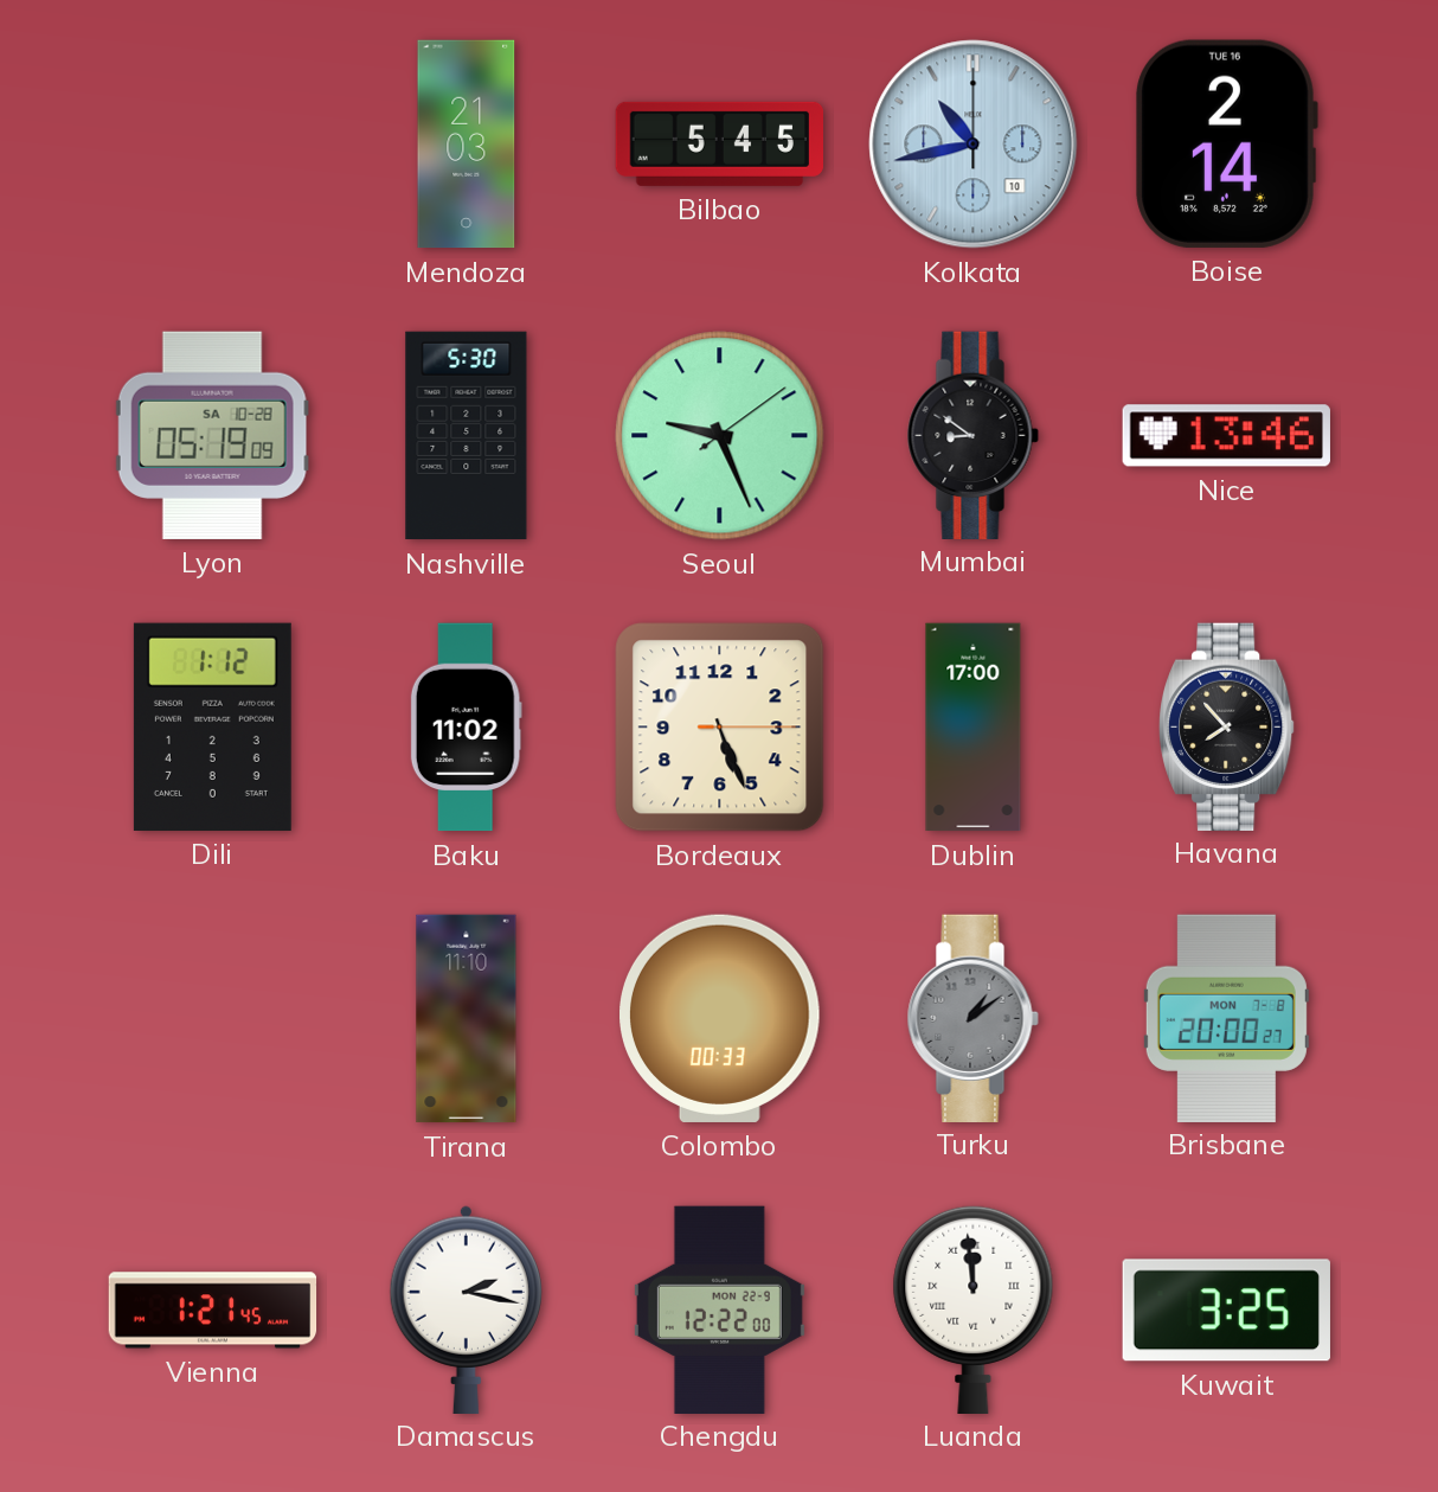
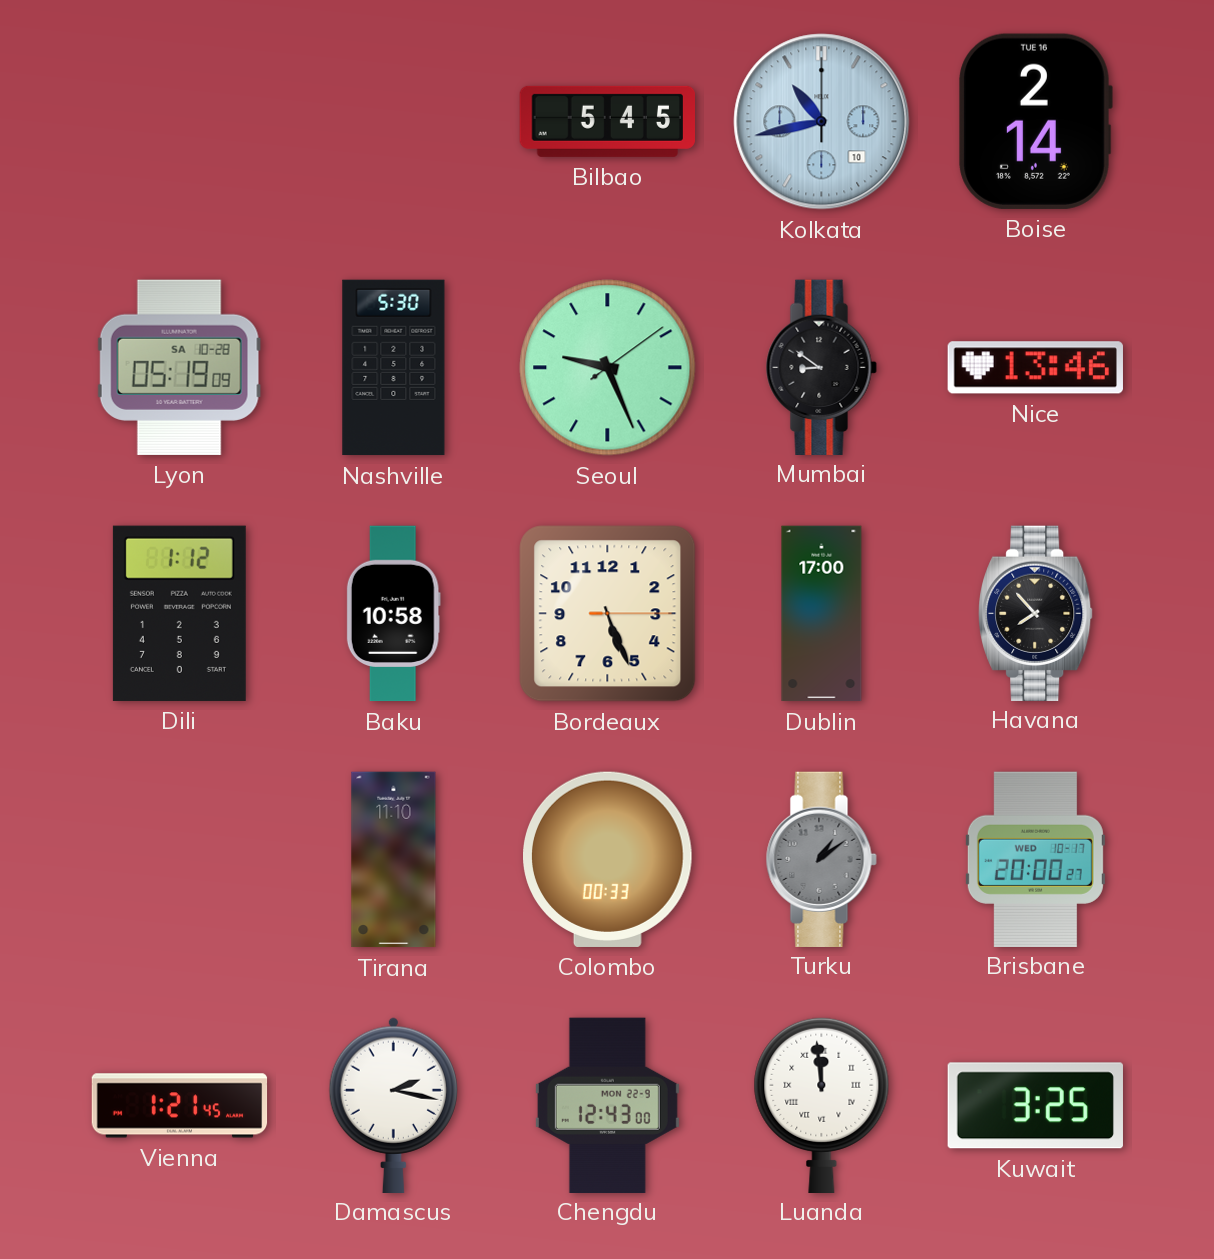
Mendoza: 21:03 -> none (467, 145)
Baku: 11:02 -> 10:58 (393, 614)
Brisbane date: MON 7-8 -> WED 10-17 (1035, 859)
Chengdu: 12:22 -> 12:43 (607, 1105)
